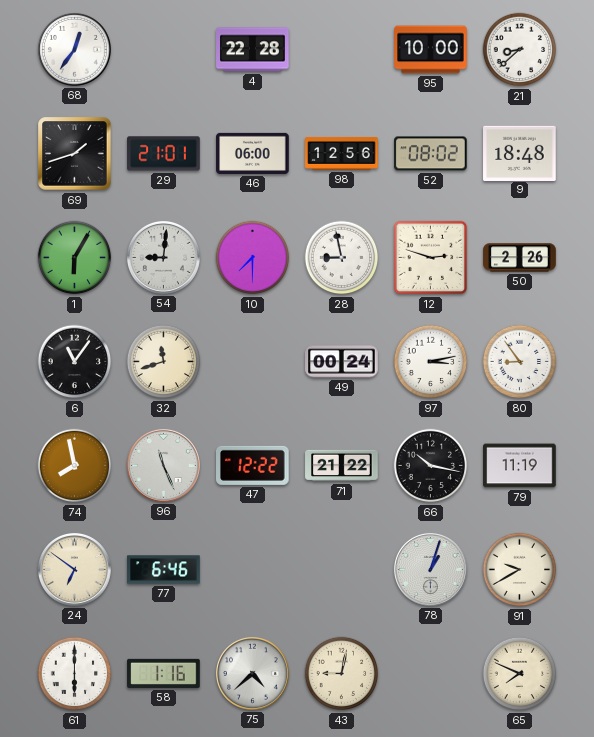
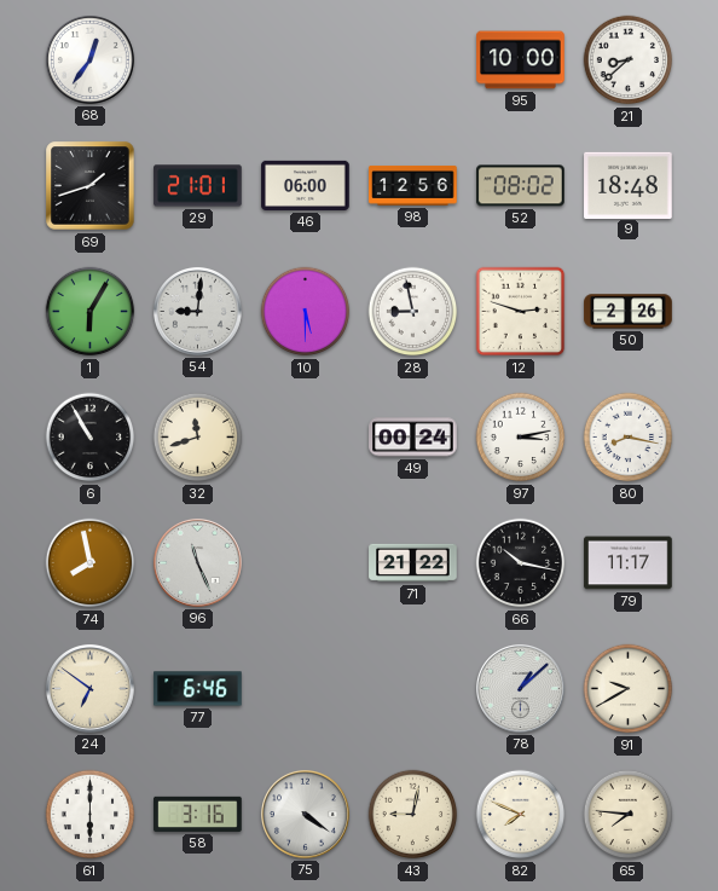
4: 22:28 -> none (253, 50)
10: 7:30 -> 5:30 (306, 312)
6: 11:06 -> 10:55 (91, 438)
80: 8:54 -> 8:17 (629, 438)
47: 12:22 -> none (253, 465)
79: 11:19 -> 11:17 (629, 563)
78: 1:03 -> 1:08 (520, 688)
58: 1:16 -> 3:16 (198, 814)
75: 4:38 -> 4:21 (305, 814)
82: none -> 7:49 (521, 815)
65: 7:49 -> 7:46 (629, 815)
